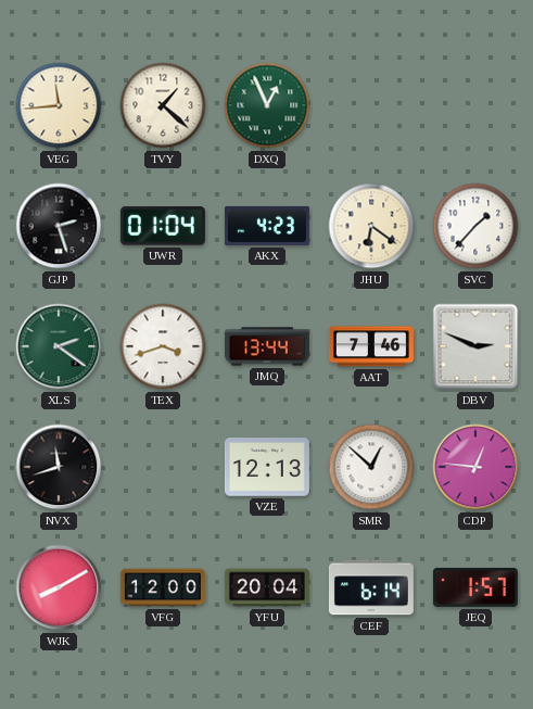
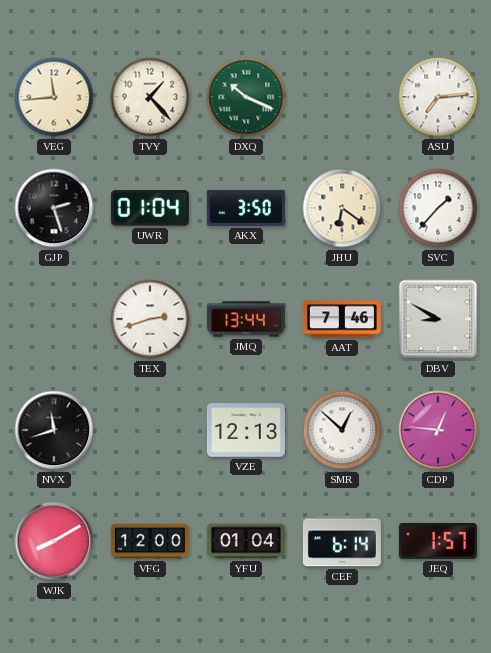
TVY: 1:22 -> 1:23 (150, 97)
DXQ: 12:56 -> 10:19 (246, 97)
ASU: none -> 7:14 (438, 97)
AKX: 4:23 -> 3:50 (246, 208)
XLS: 2:21 -> none (59, 346)
TEX: 3:42 -> 2:42 (150, 319)
DBV: 2:49 -> 8:50 (438, 319)
YFU: 20:04 -> 01:04 (246, 541)
